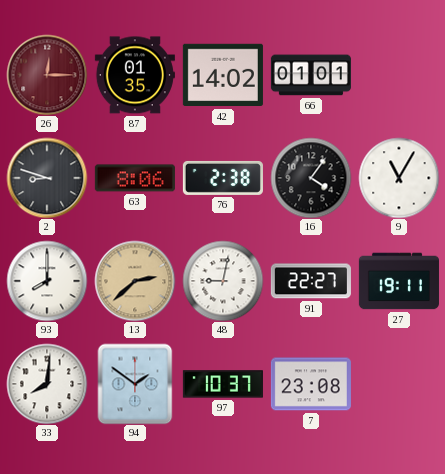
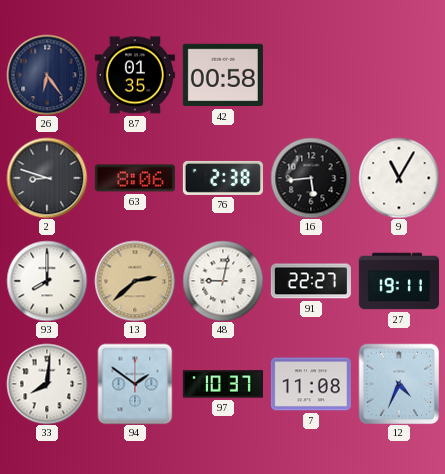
26: 12:15 -> 6:24 (47, 75)
26 dial: burgundy -> navy (47, 75)
42: 14:02 -> 00:58 (223, 75)
66: 01:01 -> none (311, 75)
16: 4:06 -> 5:44 (311, 178)
7: 23:08 -> 11:08 (311, 384)
12: none -> 4:34 (399, 384)
